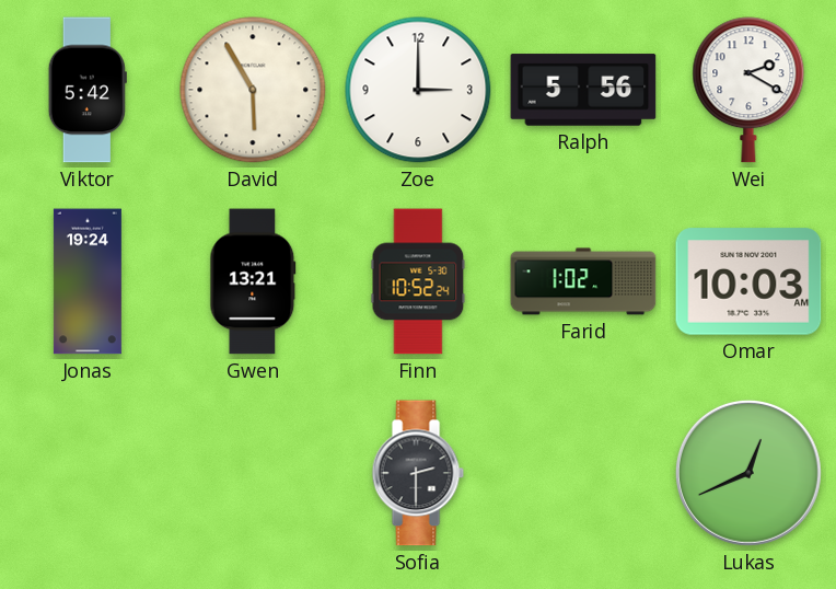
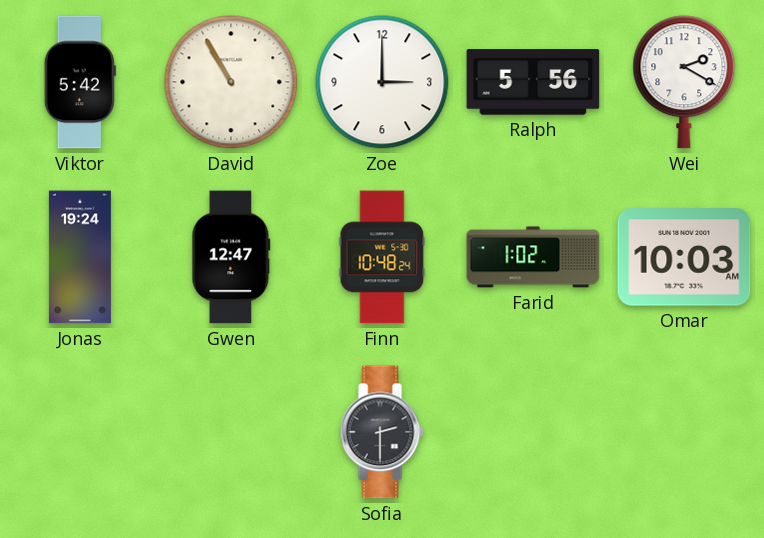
David: 5:55 -> 10:55 (231, 82)
Gwen: 13:21 -> 12:47 (231, 257)
Finn: 10:52 -> 10:48 (382, 257)
Lukas: 12:41 -> none (748, 473)
